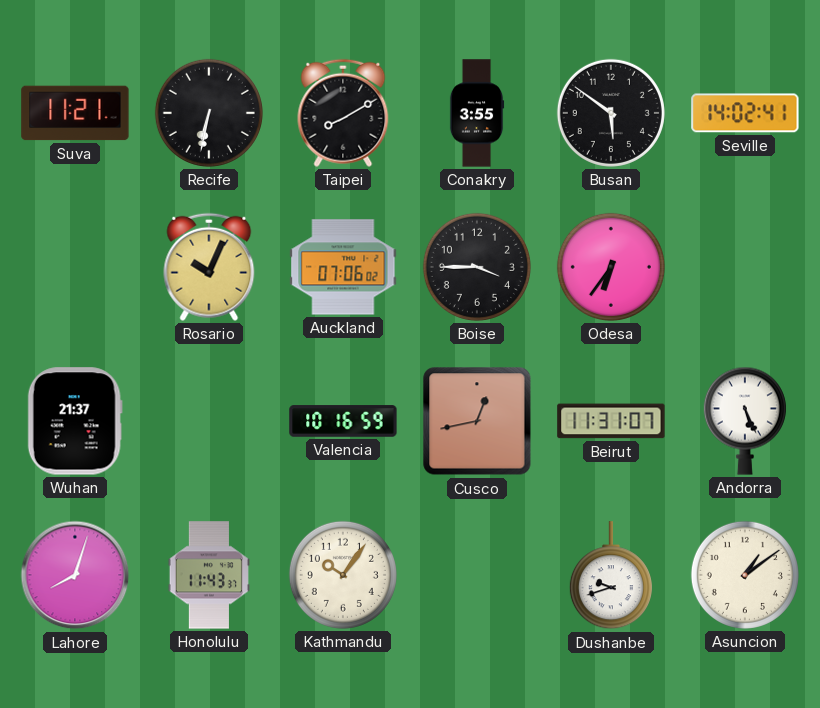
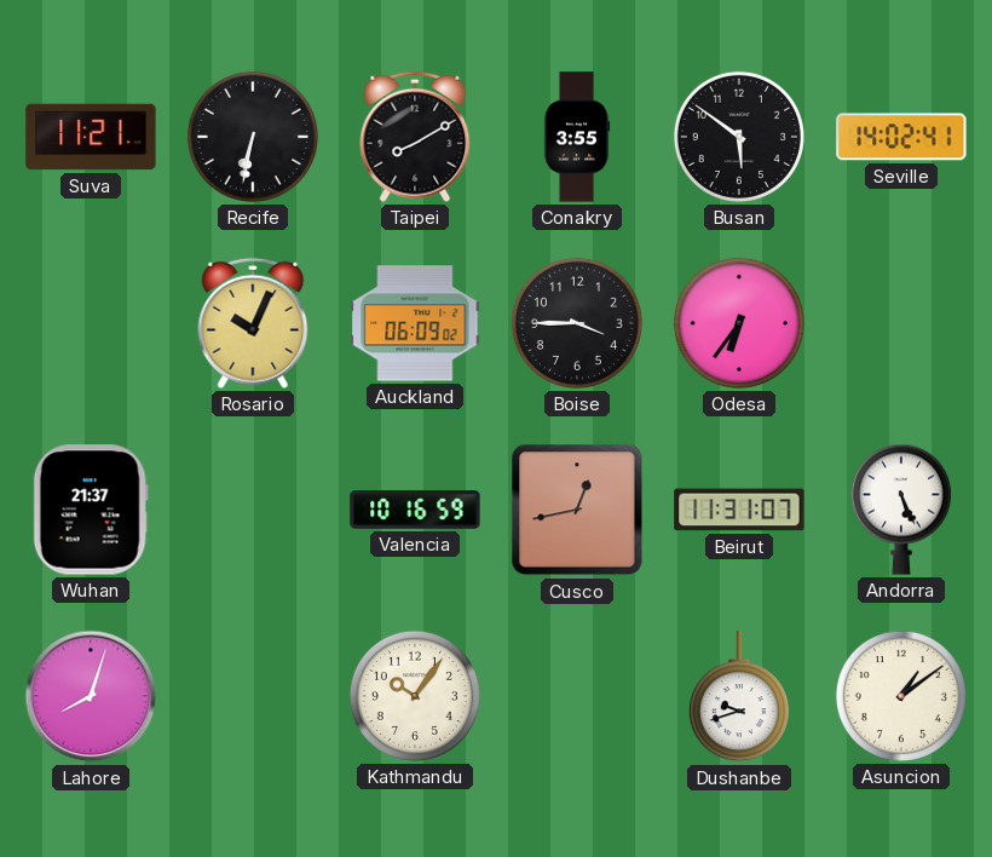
Auckland: 07:06 -> 06:09 (415, 323)
Honolulu: 11:43 -> none (209, 575)
